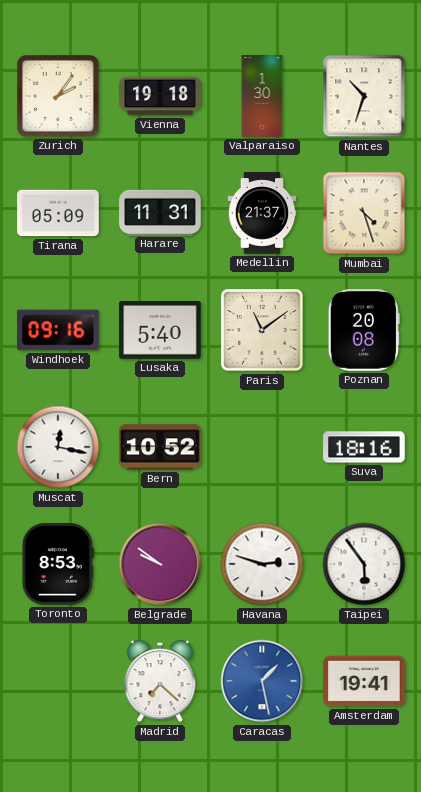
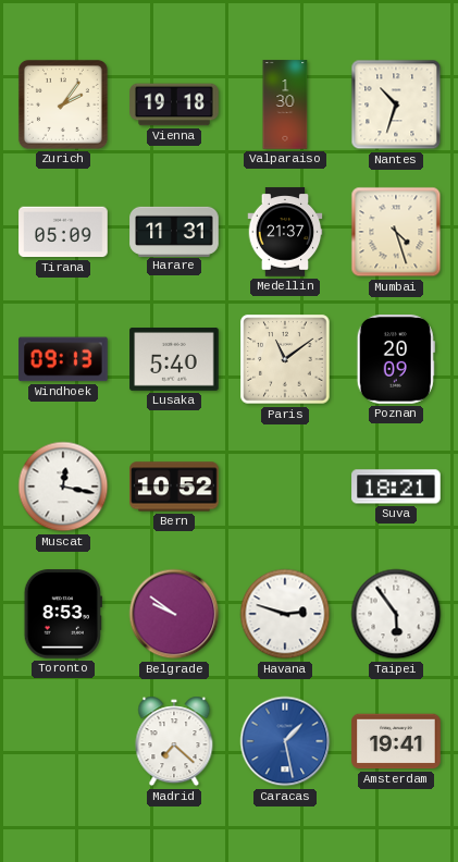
Windhoek: 09:16 -> 09:13 (63, 359)
Poznan: 20:08 -> 20:09 (396, 359)
Suva: 18:16 -> 18:21 (396, 487)
